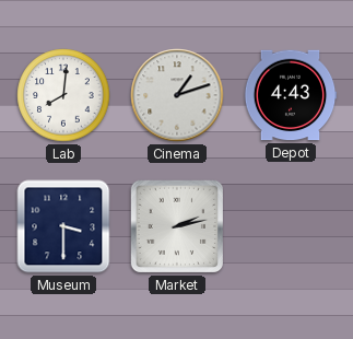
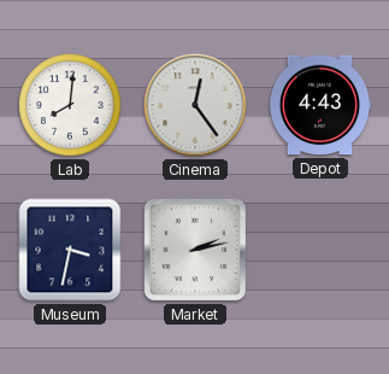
Cinema: 1:12 -> 12:24 (195, 105)
Museum: 3:30 -> 3:32 (70, 250)
